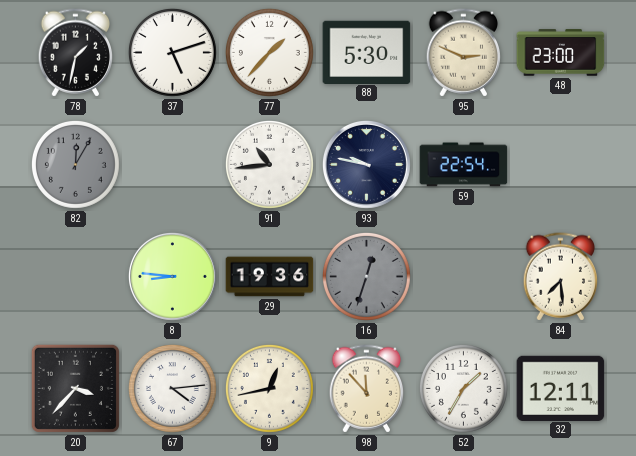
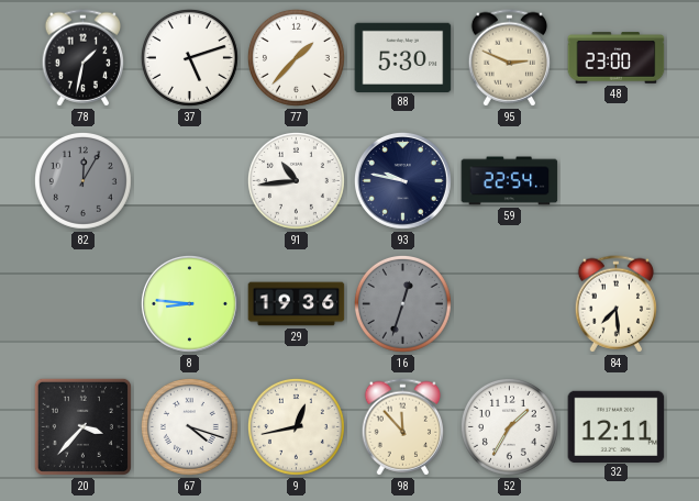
67: 4:14 -> 4:18 (189, 426)
